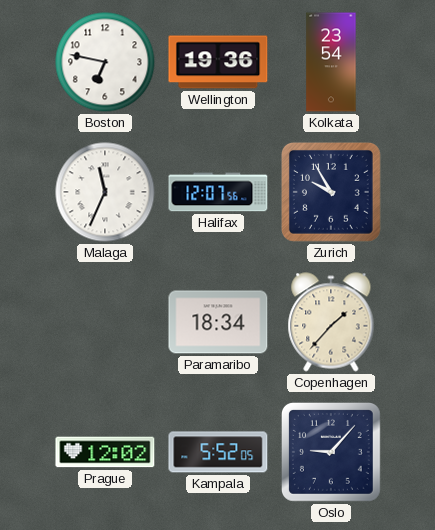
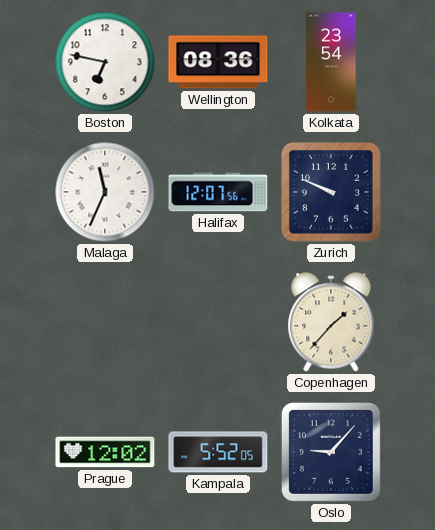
Wellington: 19:36 -> 08:36 (218, 62)
Zurich: 9:55 -> 9:49 (331, 192)
Paramaribo: 18:34 -> none (218, 322)
